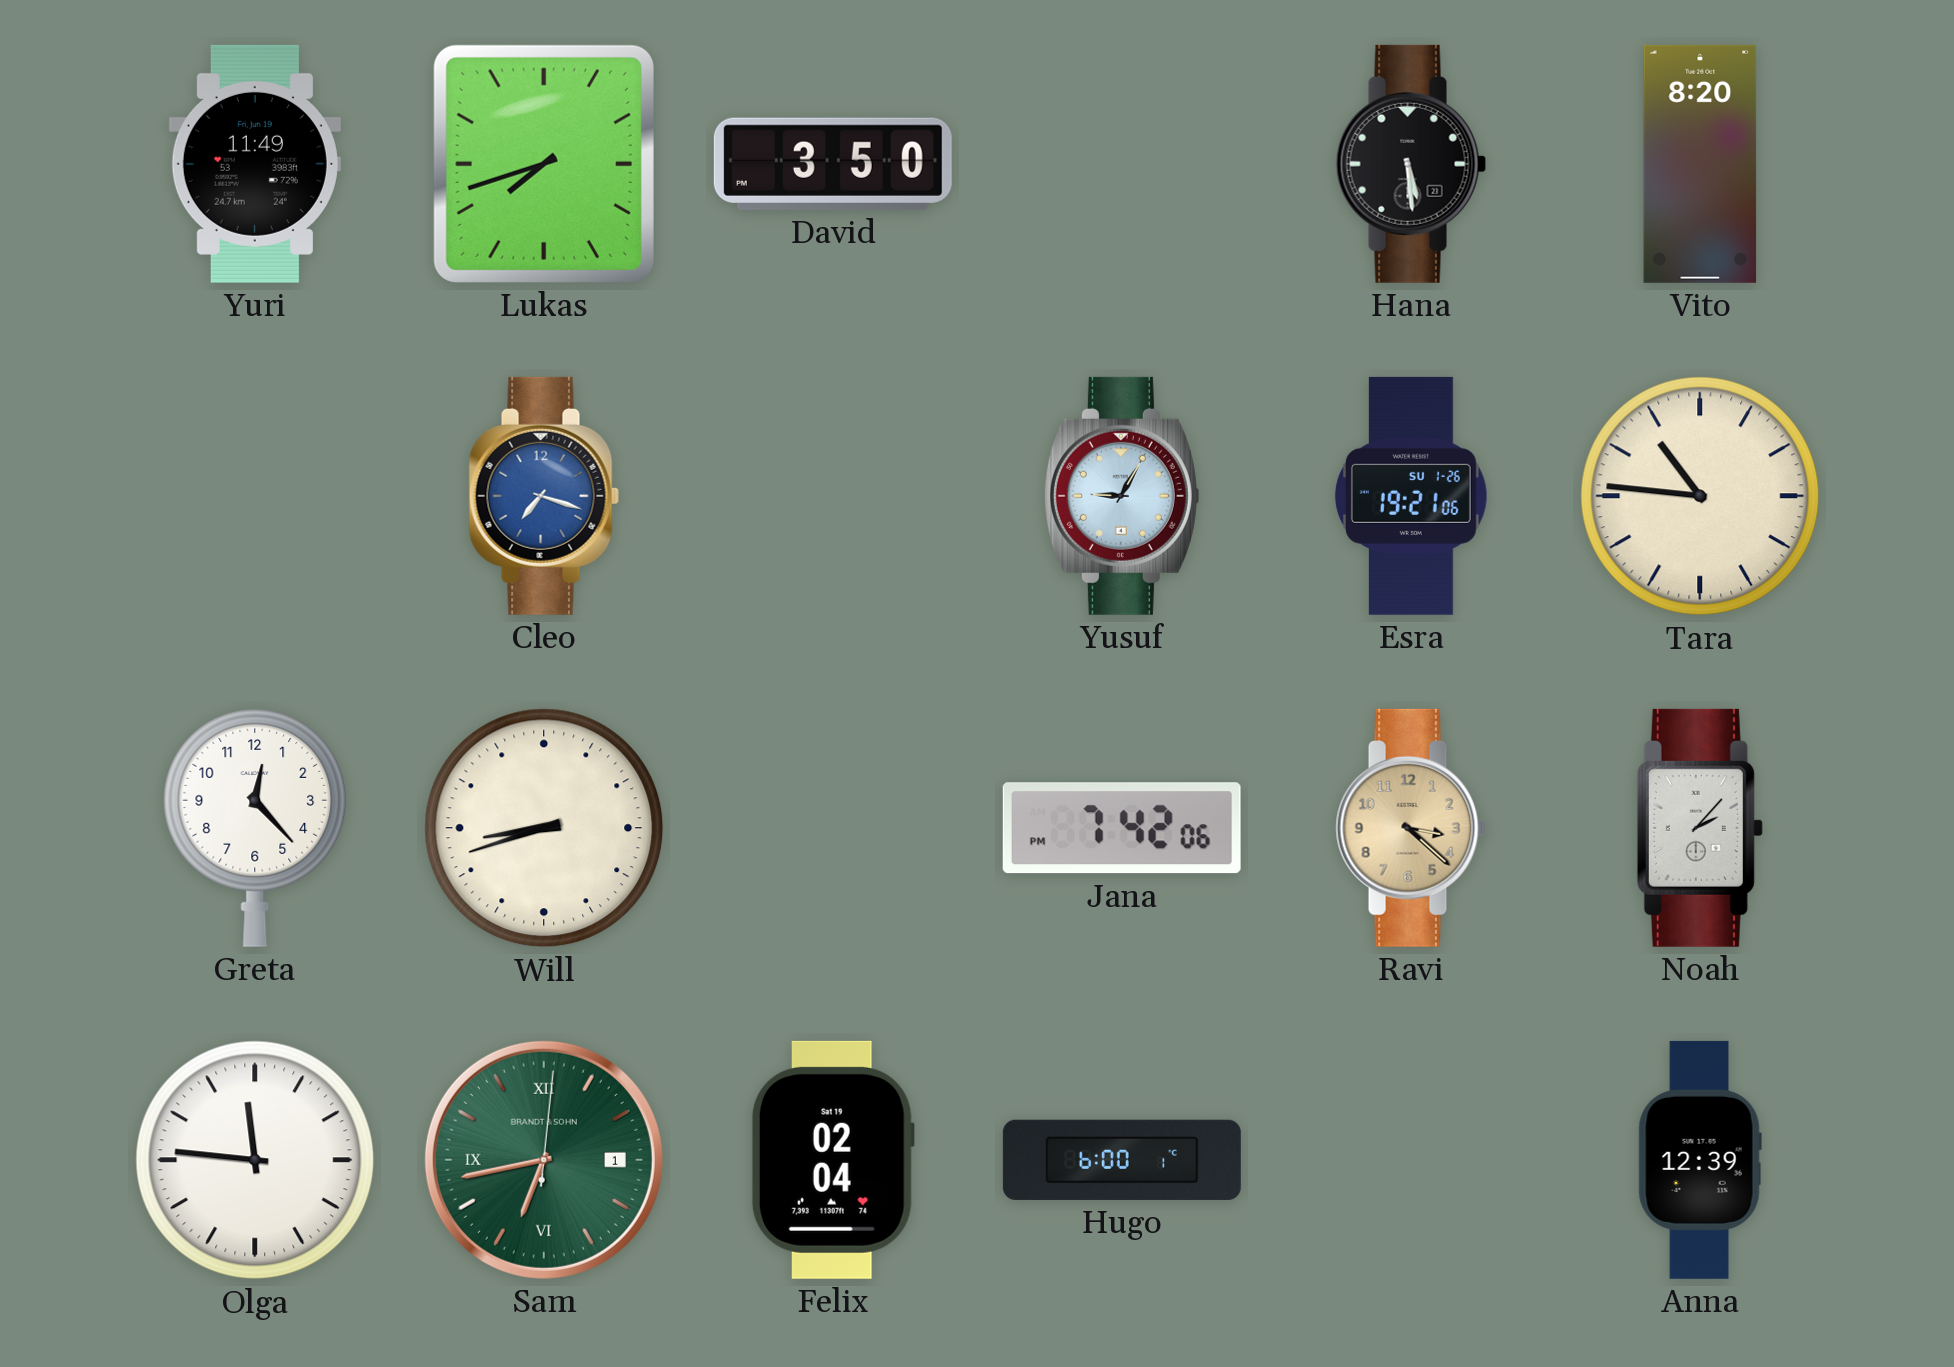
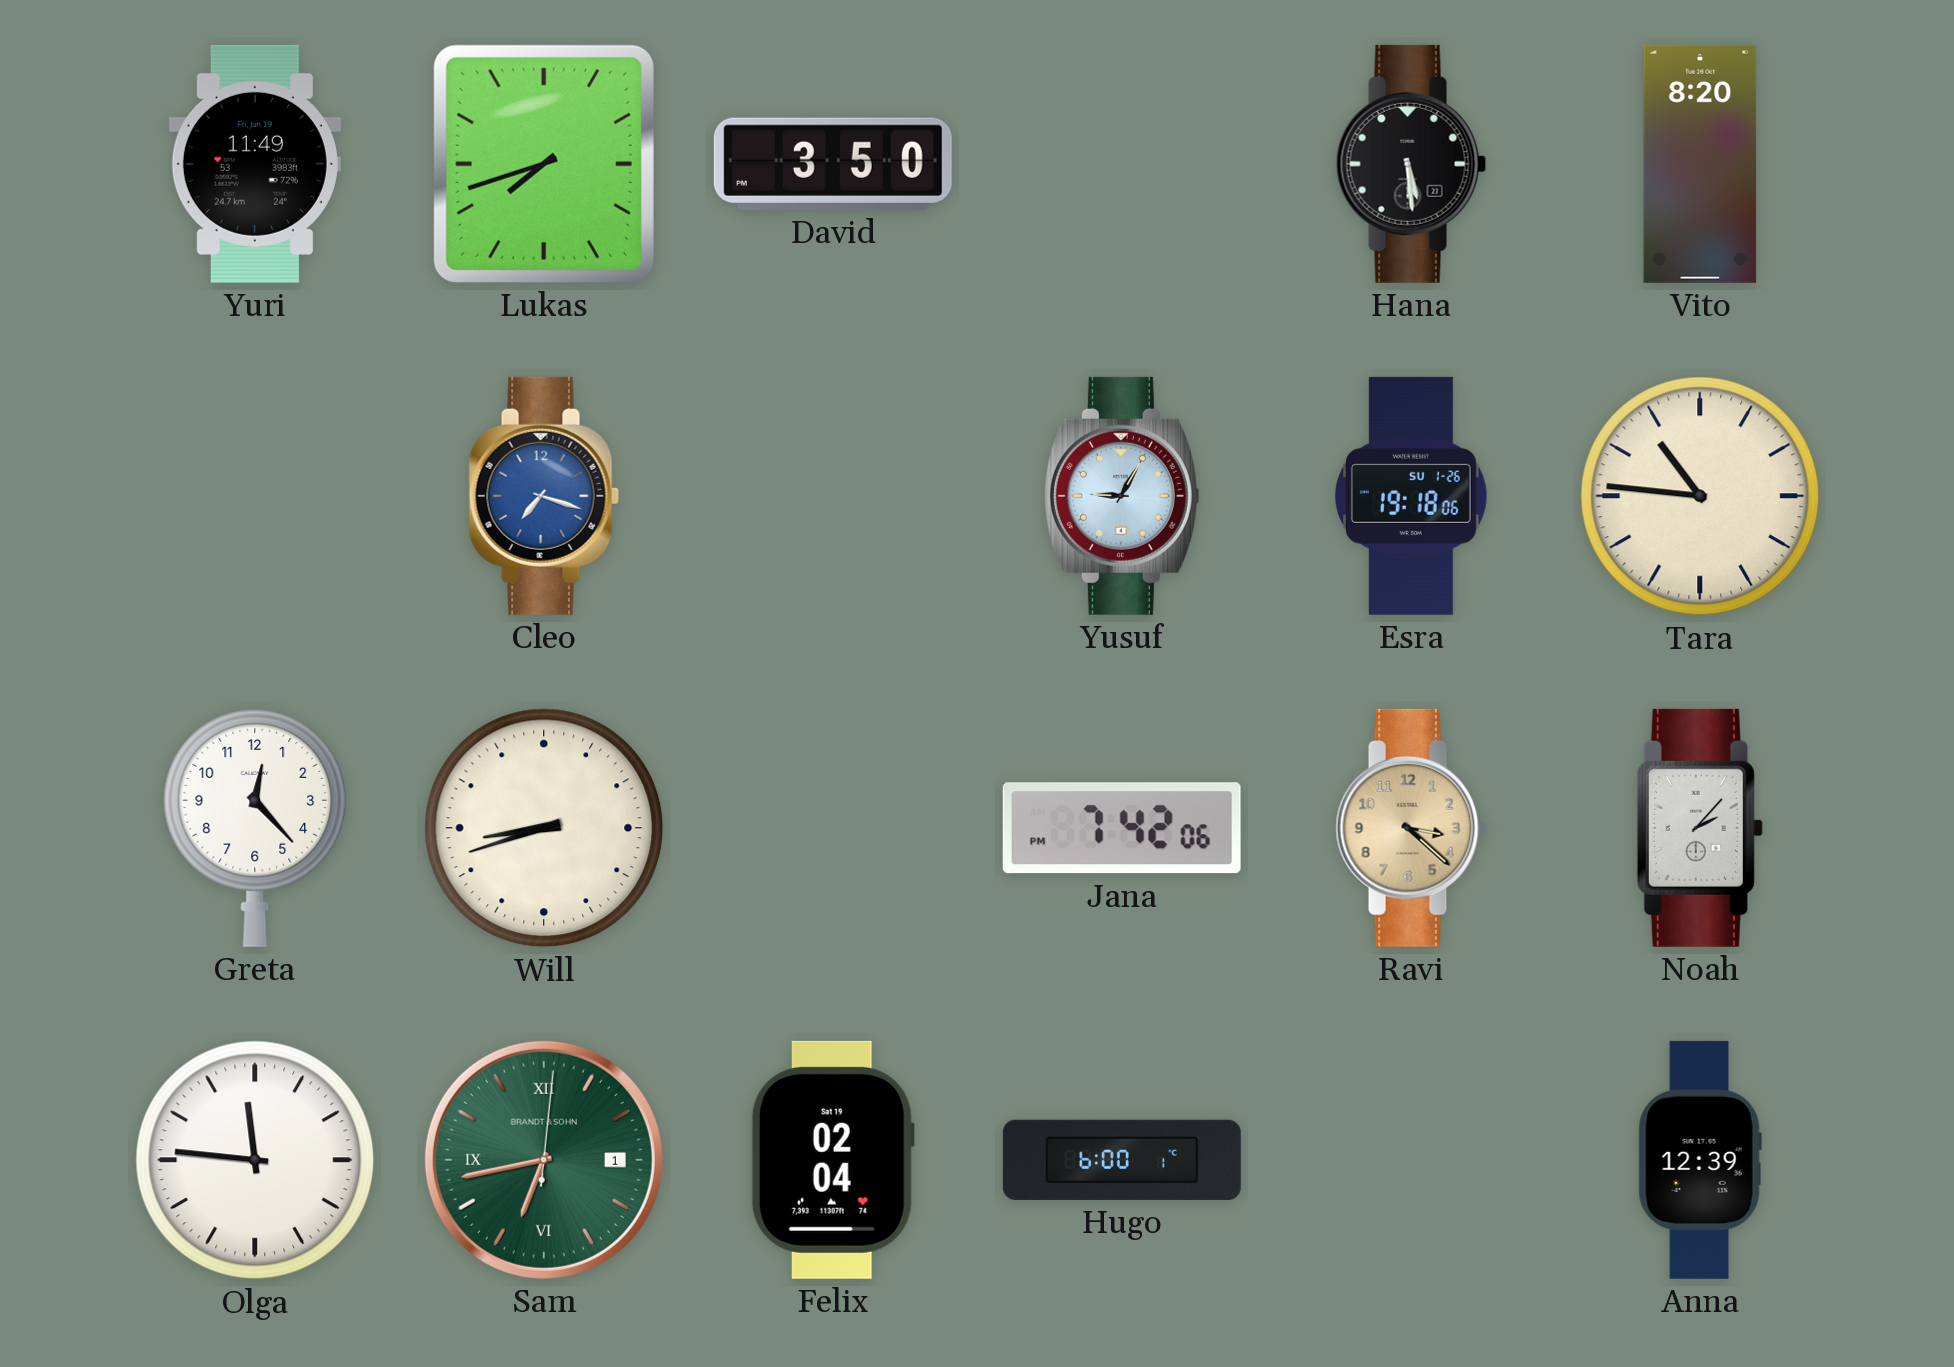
Esra: 19:21 -> 19:18 (1411, 496)
